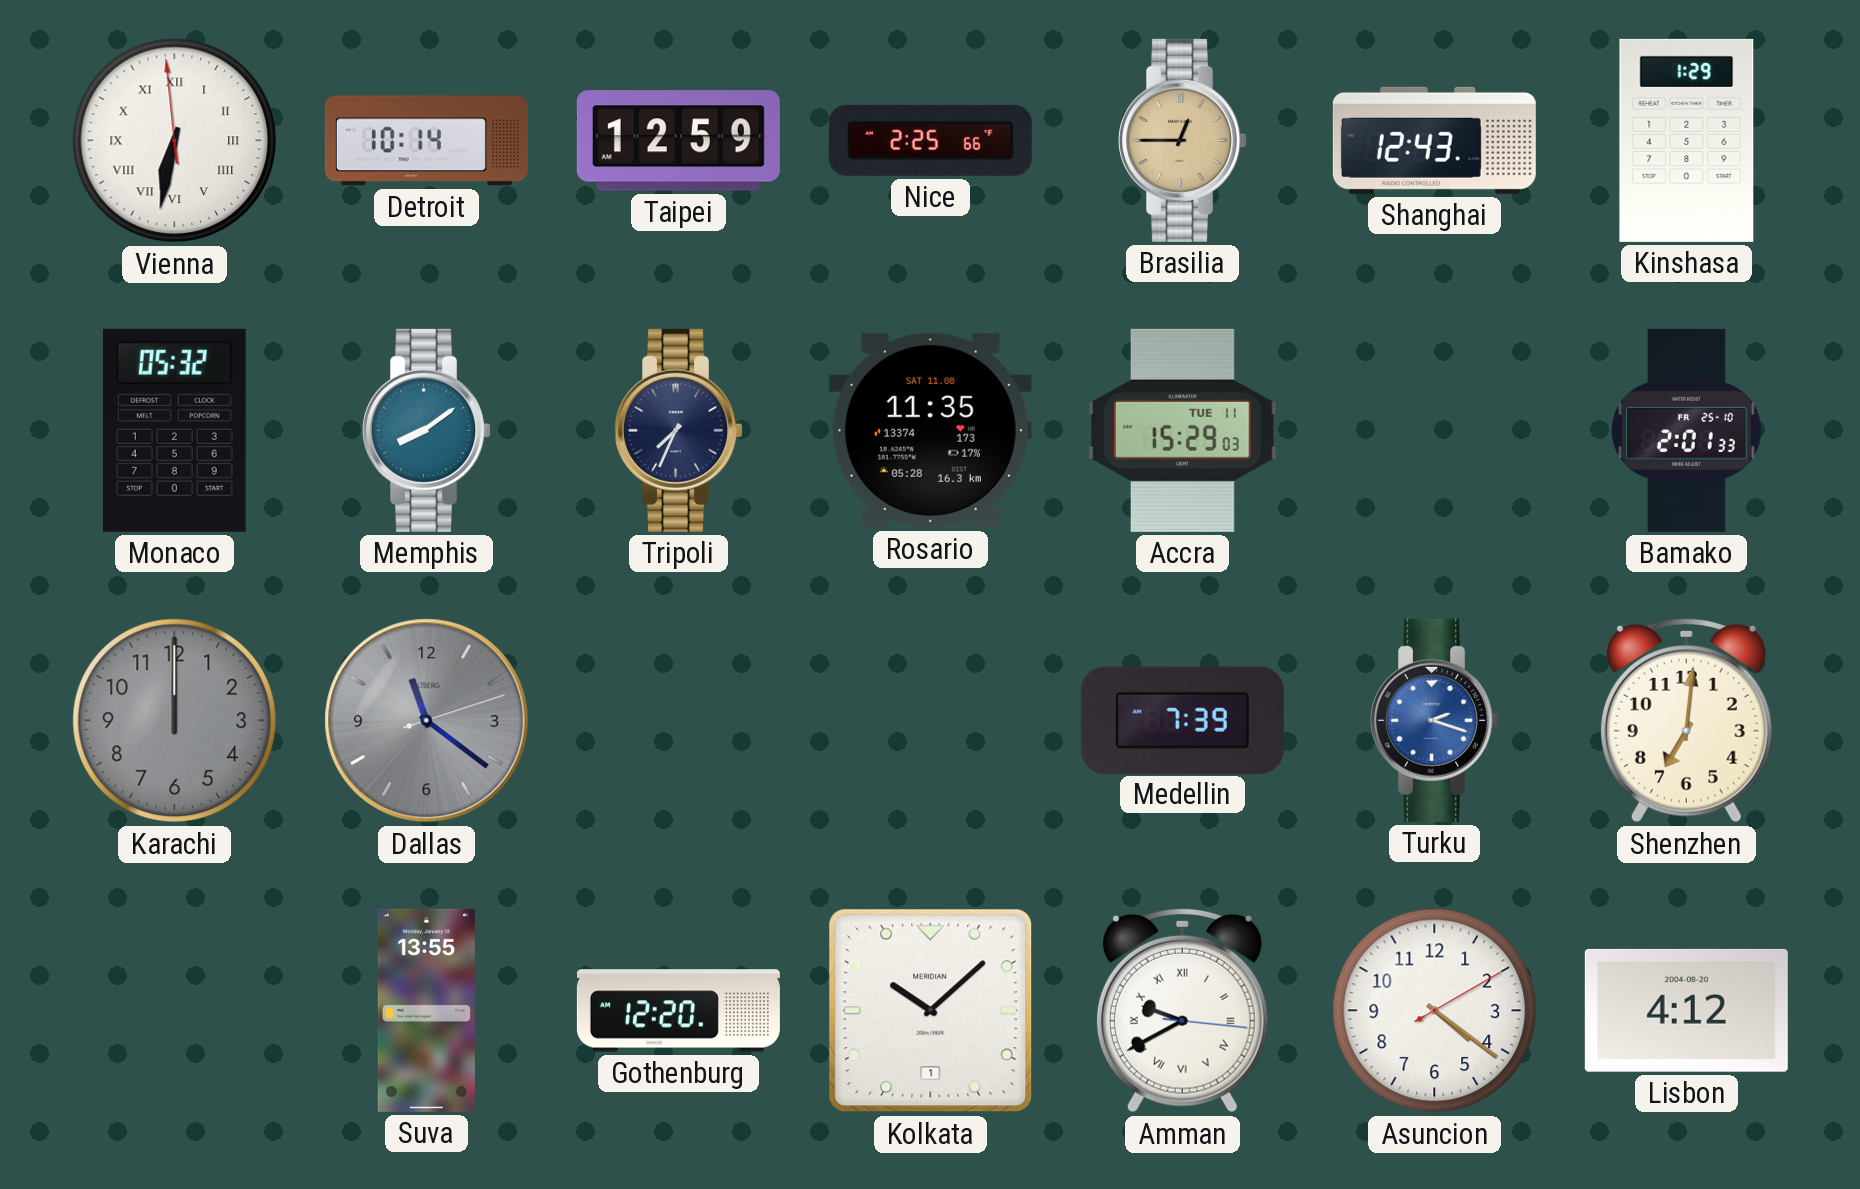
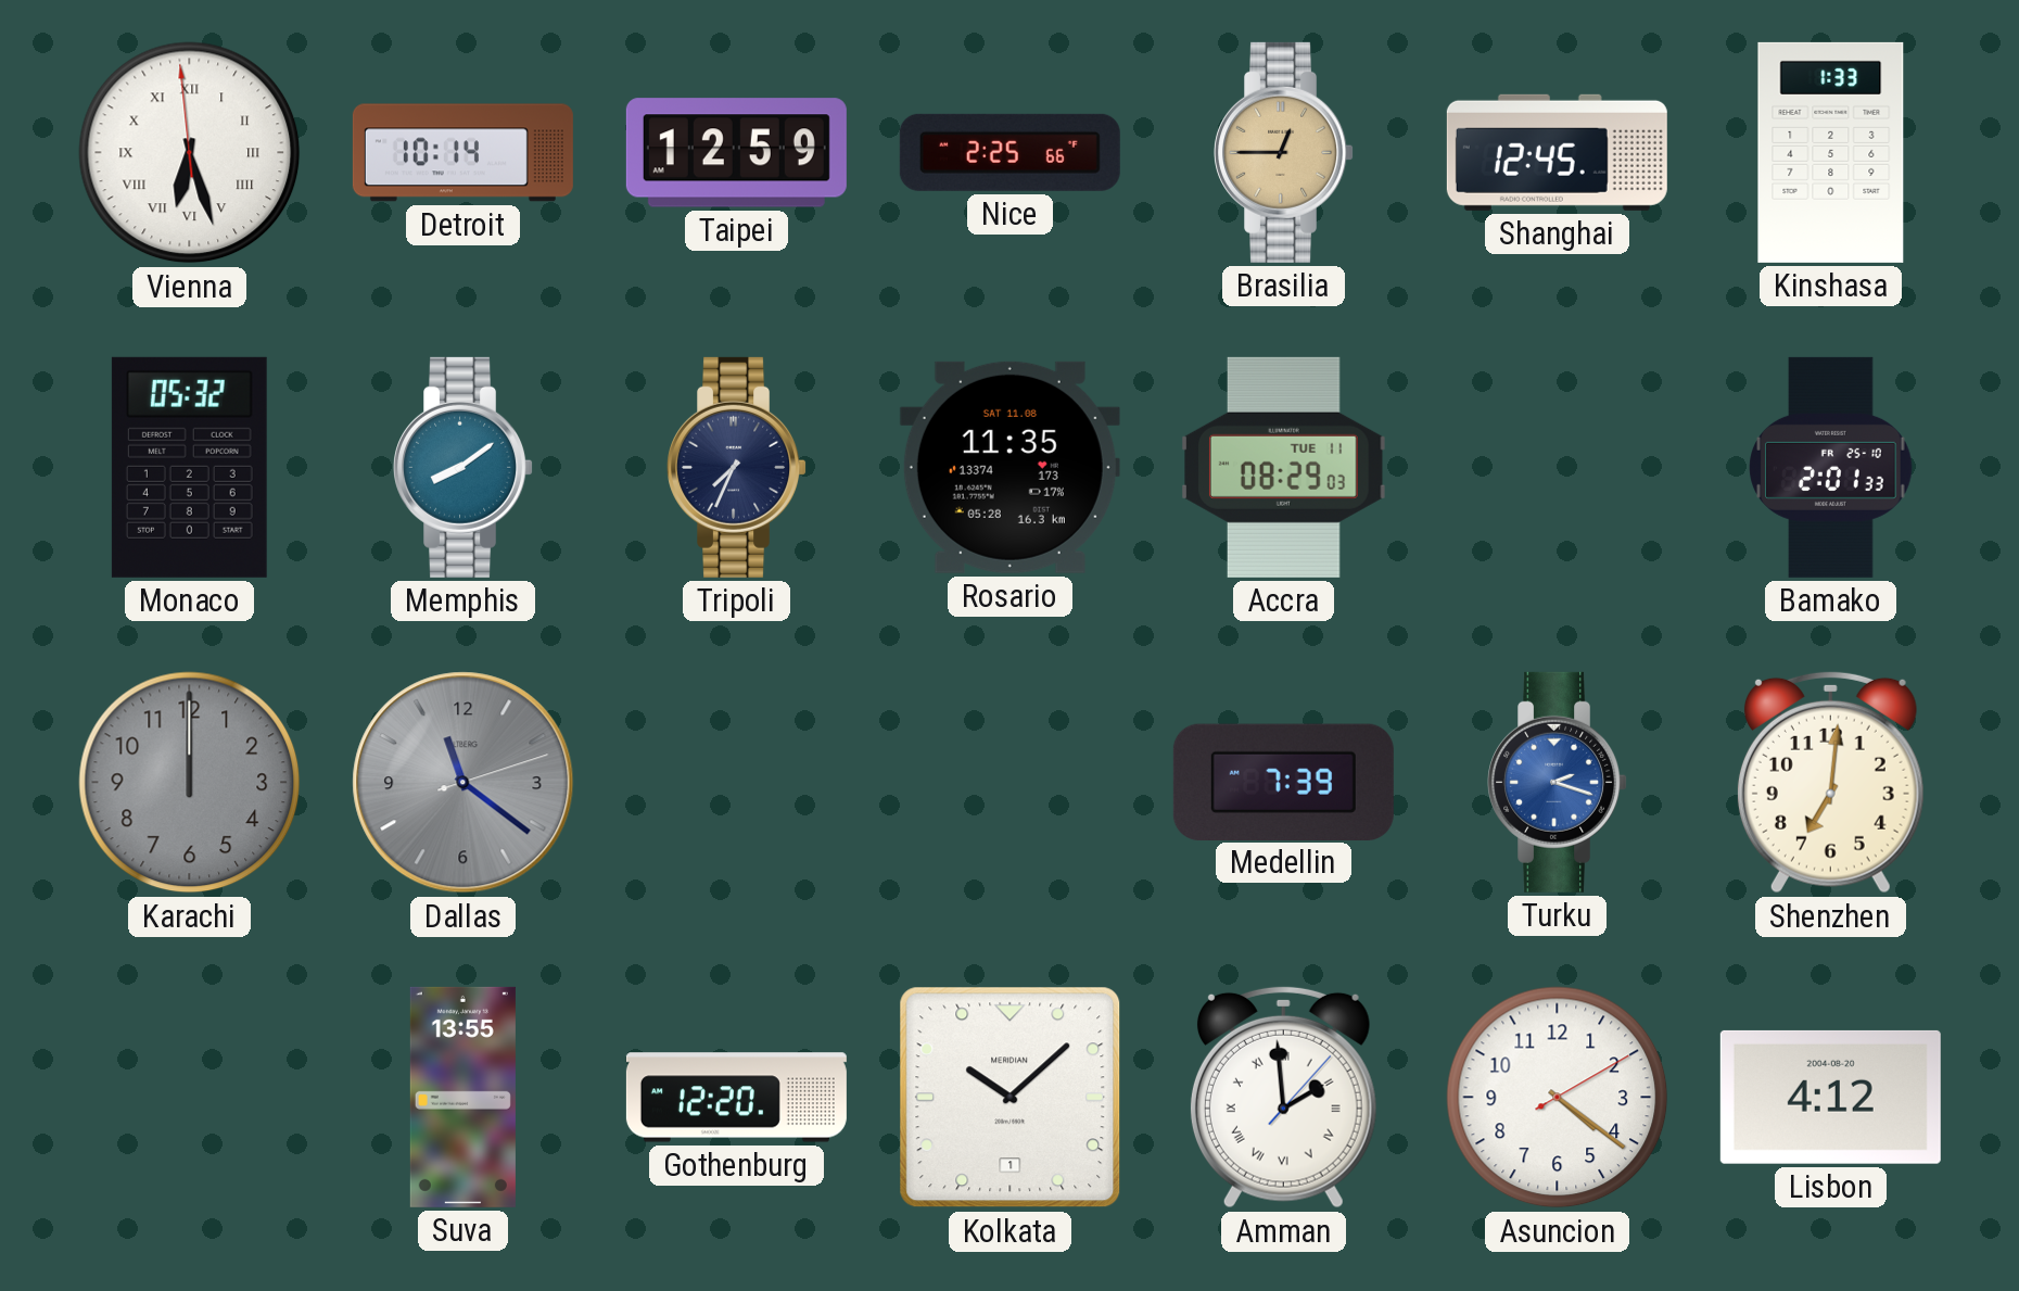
Vienna: 6:31 -> 6:26 (190, 153)
Shanghai: 12:43 -> 12:45 (1557, 152)
Kinshasa: 1:29 -> 1:33 (1831, 152)
Accra: 15:29 -> 08:29 (1284, 467)
Amman: 9:40 -> 1:59 (1283, 1097)
